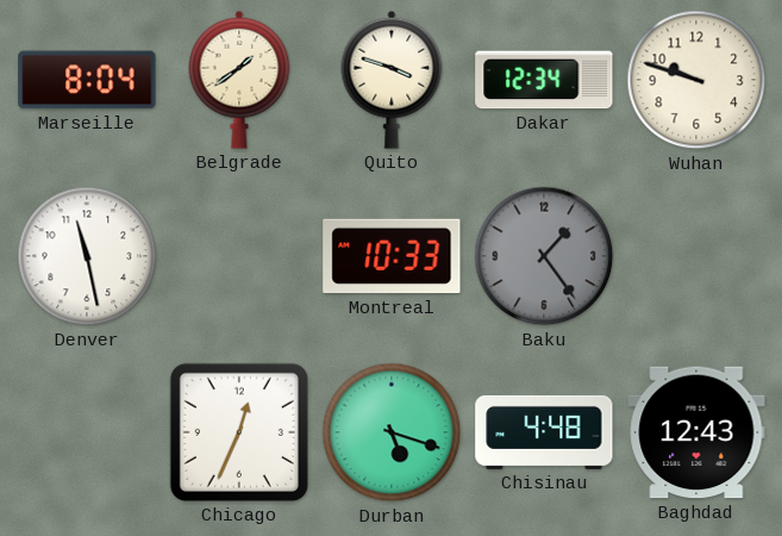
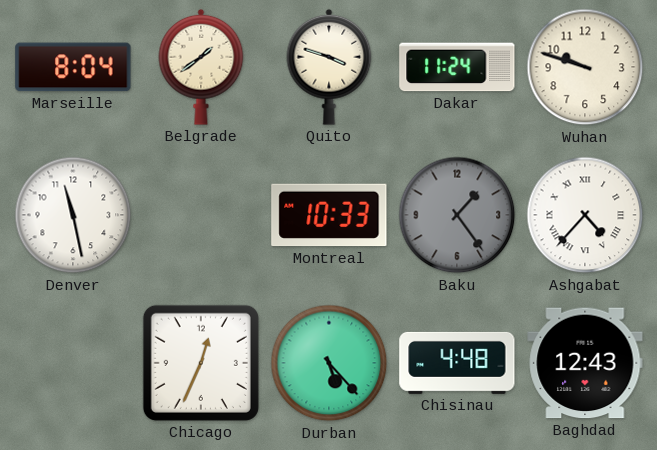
Dakar: 12:34 -> 11:24 (457, 67)
Ashgabat: none -> 4:37 (585, 215)
Durban: 5:18 -> 5:23 (329, 363)
